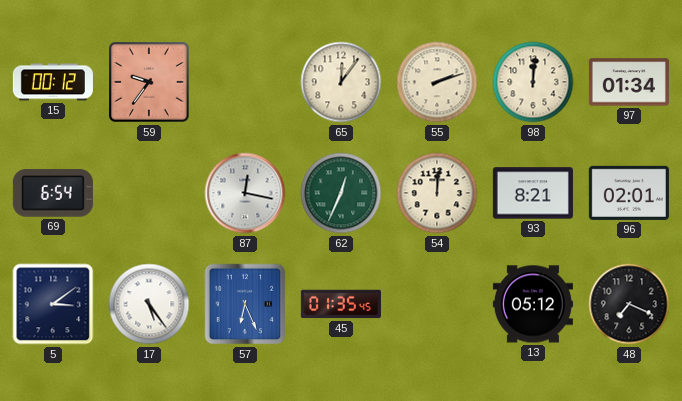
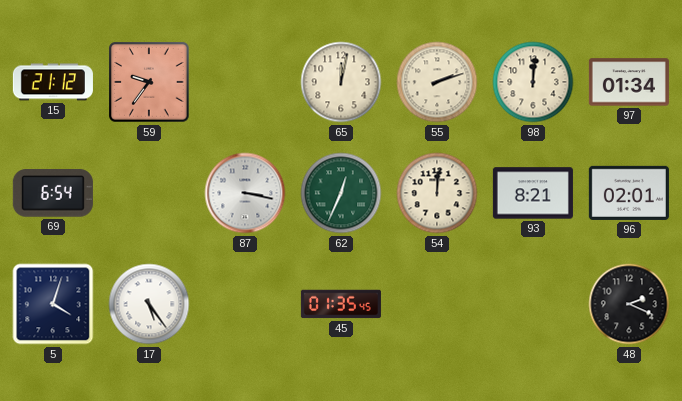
15: 00:12 -> 21:12 (53, 82)
65: 12:06 -> 12:02 (341, 82)
87: 12:17 -> 3:17 (245, 193)
5: 3:09 -> 4:03 (53, 304)
57: 6:26 -> none (245, 304)
13: 05:12 -> none (533, 304)
48: 7:19 -> 2:19 (629, 304)
